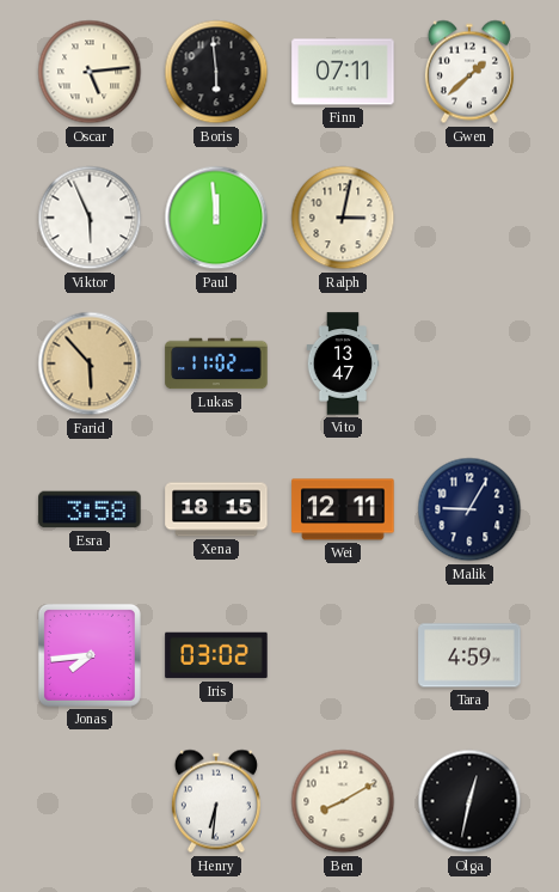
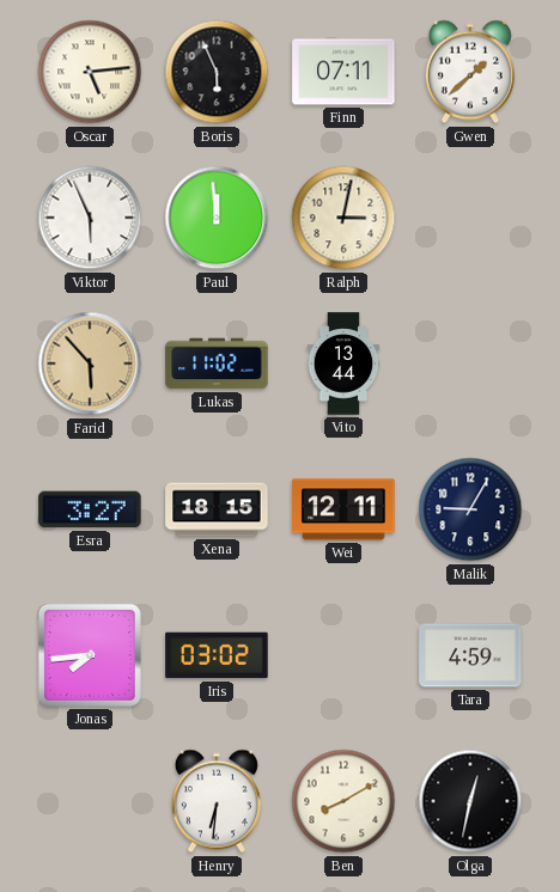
Boris: 5:59 -> 5:56 (217, 72)
Vito: 13:47 -> 13:44 (343, 363)
Esra: 3:58 -> 3:27 (90, 509)
